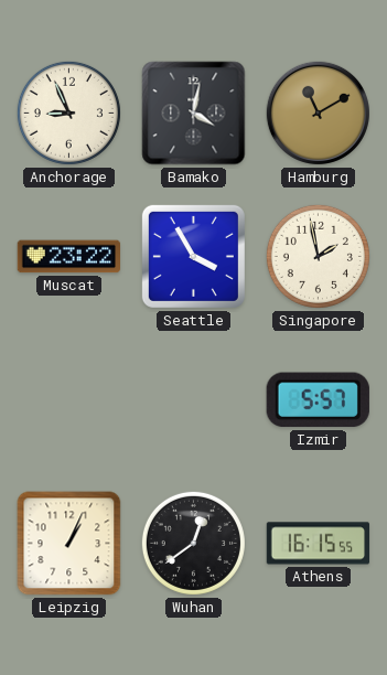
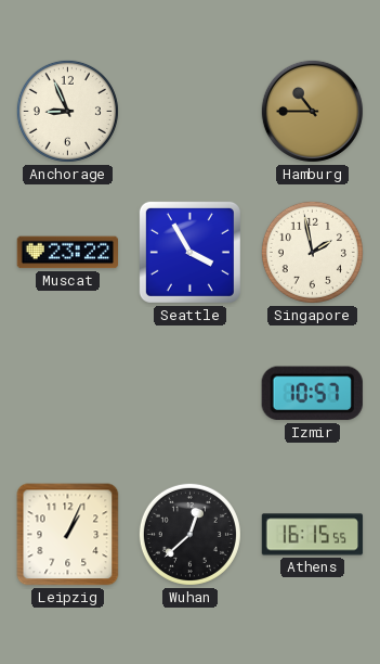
Bamako: 4:02 -> none (194, 114)
Hamburg: 11:10 -> 10:45 (312, 111)
Izmir: 5:57 -> 10:57 (312, 394)
Wuhan: 12:39 -> 12:38 (189, 534)
